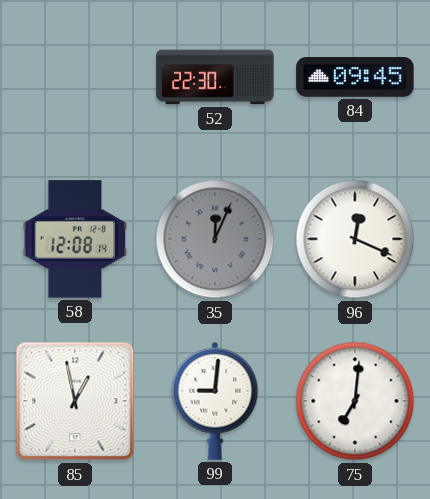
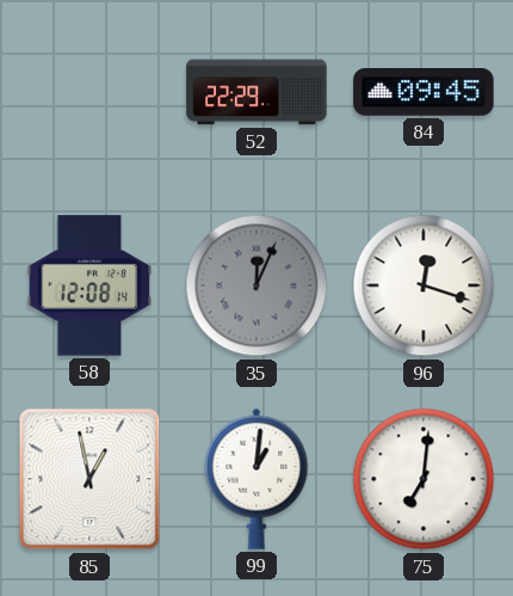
52: 22:30 -> 22:29 (256, 92)
96: 12:19 -> 12:18 (424, 285)
99: 9:01 -> 1:01 (256, 479)
